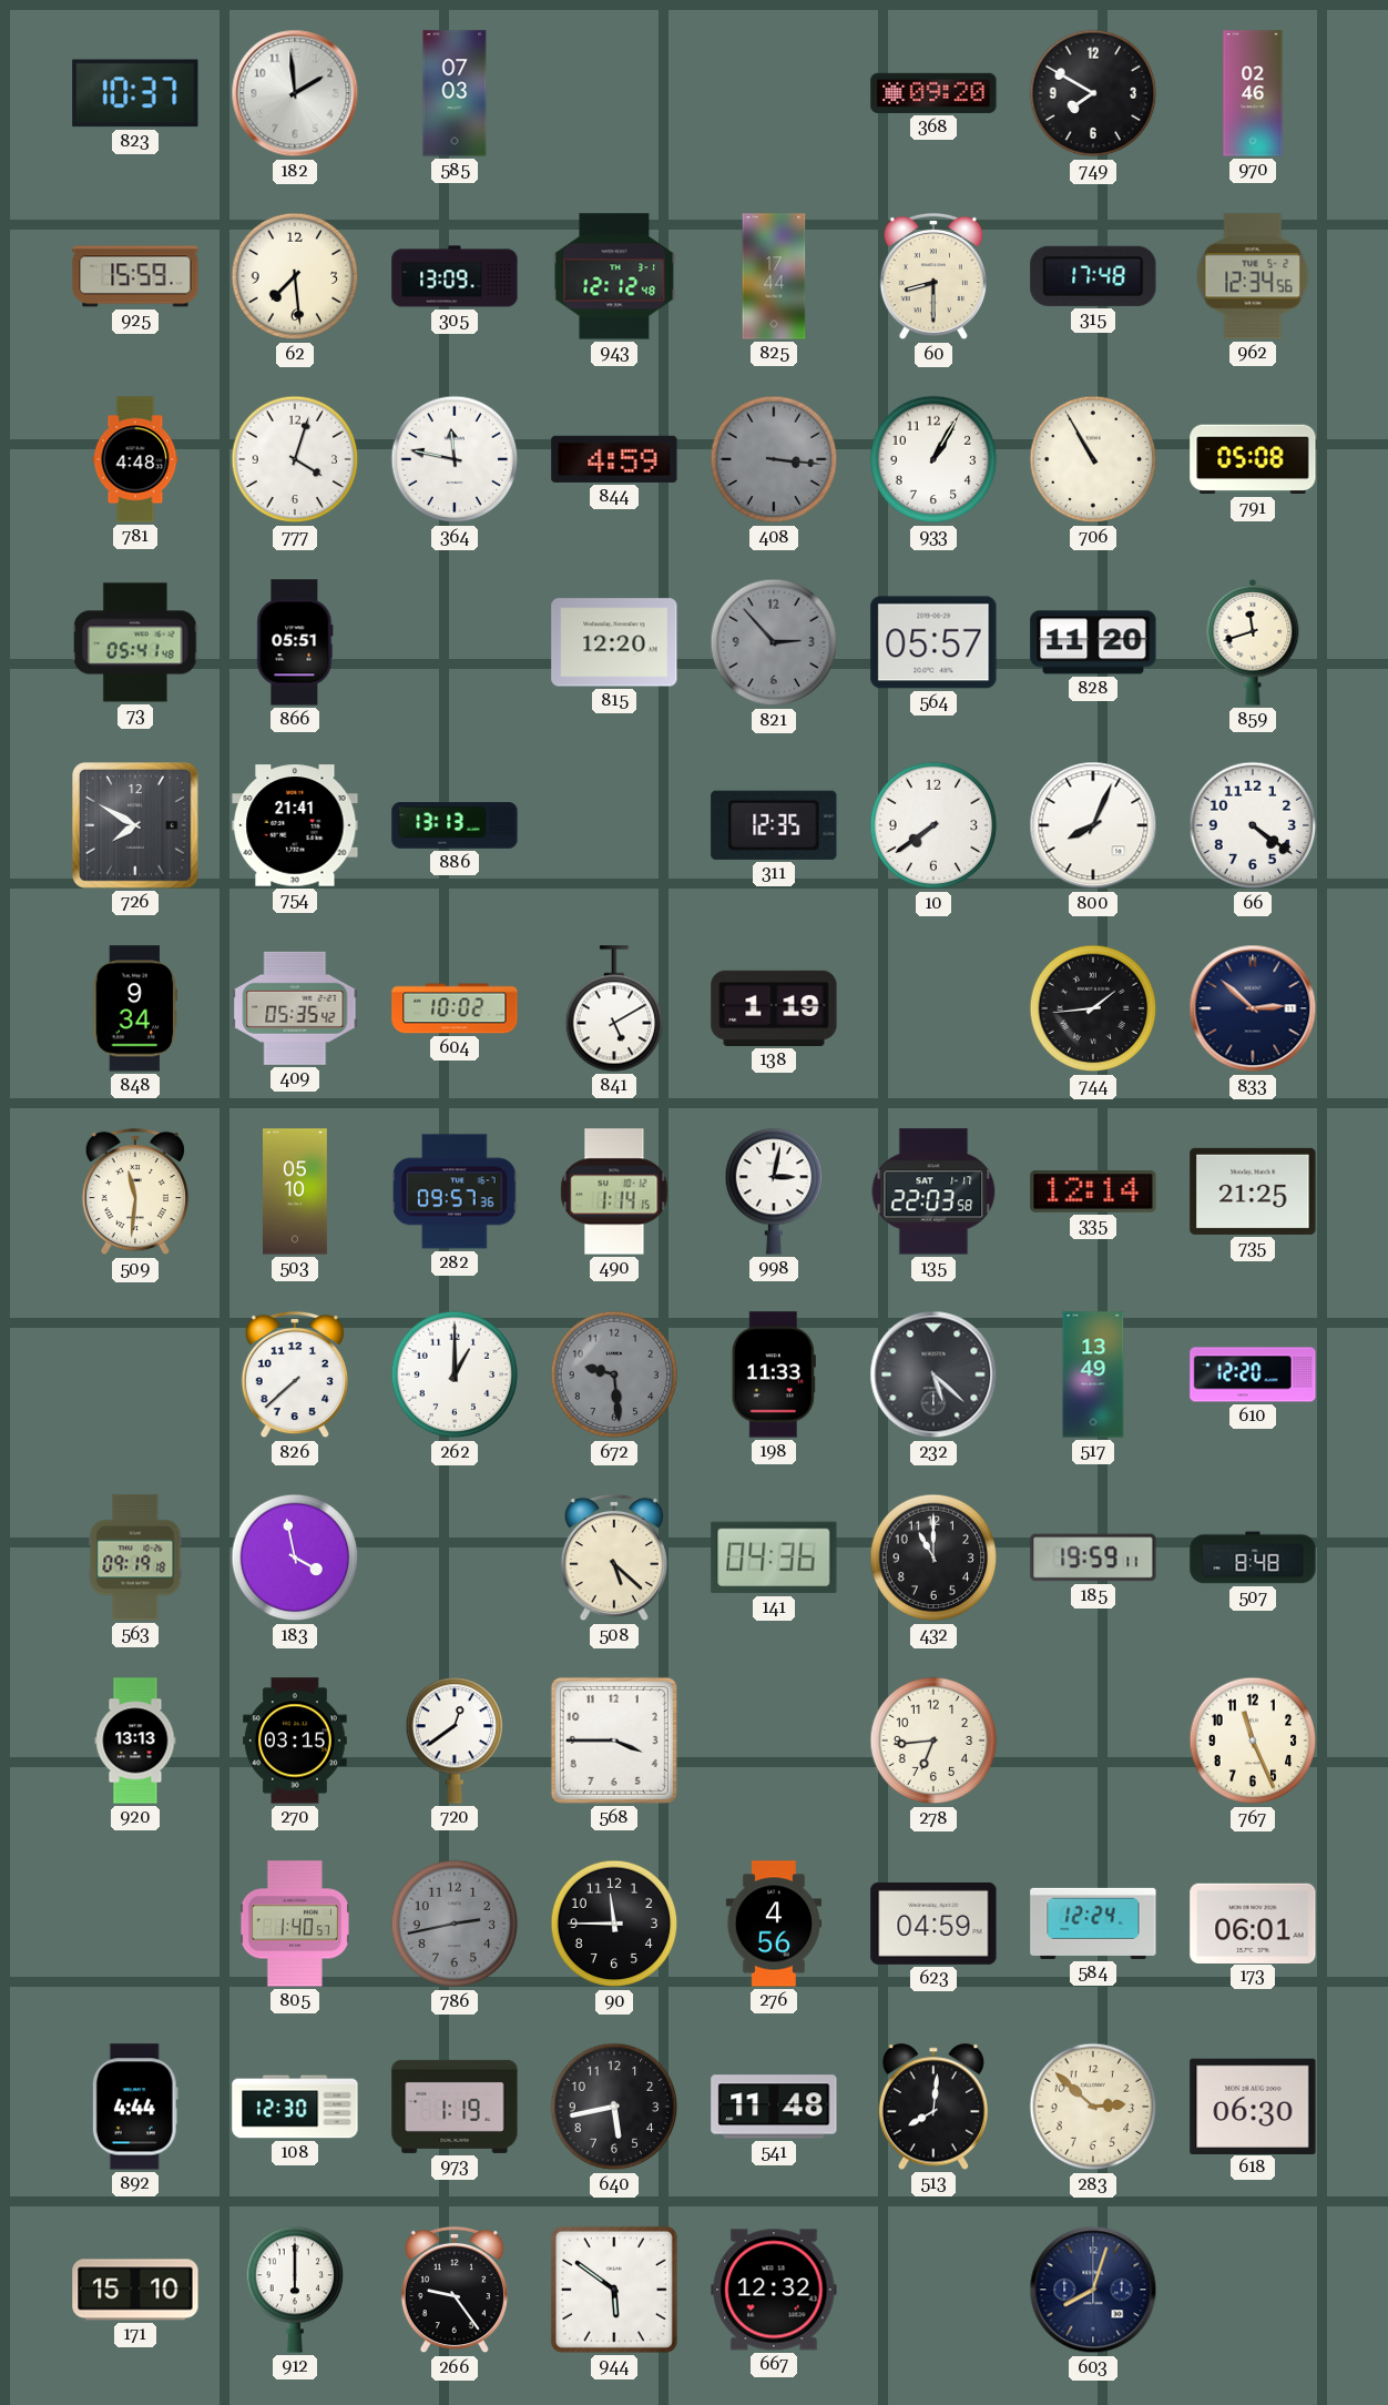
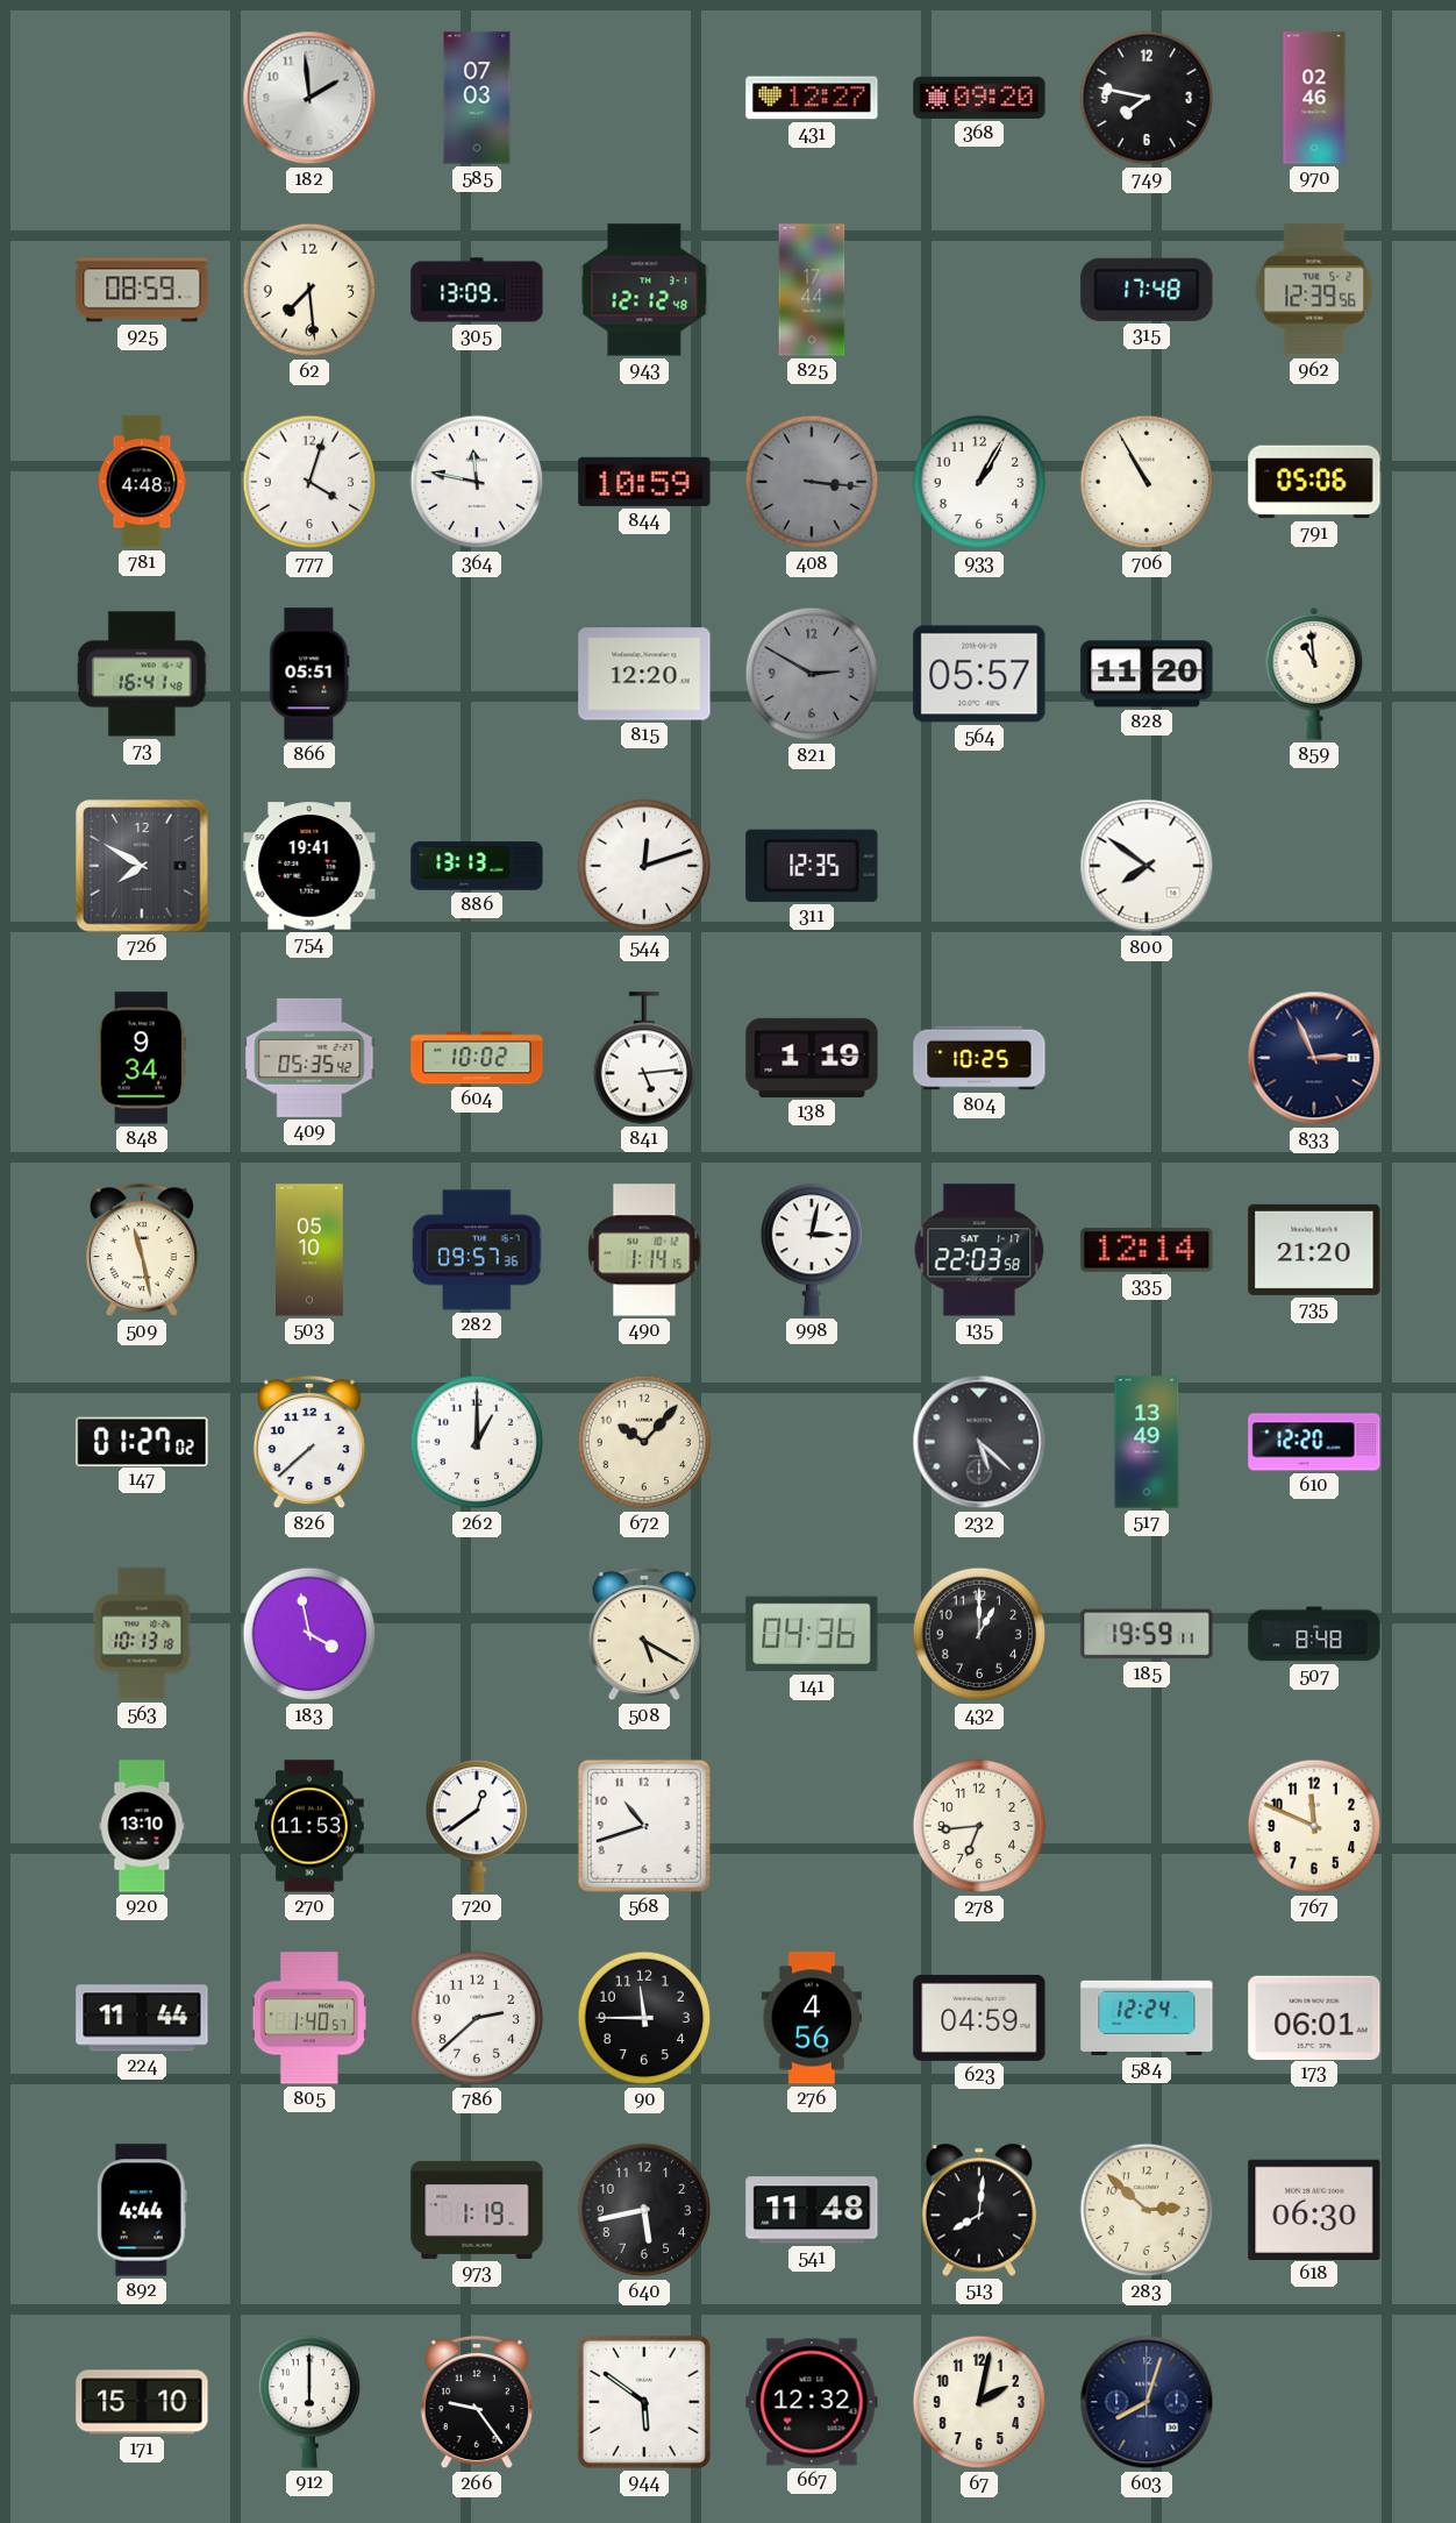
823: 10:37 -> none (135, 93)
431: none -> 12:27 (812, 98)
749: 7:50 -> 7:47 (1147, 98)
925: 15:59 -> 08:59 (142, 290)
60: 8:30 -> none (933, 276)
962: 12:34 -> 12:39 (1314, 290)
844: 4:59 -> 10:59 (644, 482)
791: 05:08 -> 05:06 (1314, 482)
73: 05:41 -> 16:41 (143, 674)
821: 2:53 -> 2:50 (812, 674)
859: 11:42 -> 10:59 (1314, 674)
754: 21:41 -> 19:41 (309, 866)
544: none -> 12:12 (644, 866)
10: 7:39 -> none (933, 825)
800: 8:04 -> 7:51 (1147, 866)
66: 4:21 -> none (1253, 825)
841: 5:10 -> 5:14 (644, 1058)
804: none -> 10:25 (979, 1058)
744: 1:44 -> none (1093, 1008)
833: 2:52 -> 2:56 (1314, 1058)
509: 11:31 -> 11:28 (142, 1250)
735: 21:25 -> 21:20 (1314, 1250)
147: none -> 01:27 (142, 1441)
672: 9:29 -> 10:07 (644, 1442)
672 dial: grey -> cream (644, 1442)
198: 11:33 -> none (774, 1374)
563: 09:19 -> 10:13 (142, 1634)
508: 5:22 -> 5:20 (644, 1634)
432: 11:00 -> 1:00 (979, 1634)
920: 13:13 -> 13:10 (142, 1826)
270: 03:15 -> 11:53 (309, 1826)
568: 3:45 -> 10:42 (644, 1826)
767: 11:26 -> 11:49 (1314, 1826)
224: none -> 11:44 (142, 2018)
786: 2:43 -> 2:38 (477, 2018)
786 dial: grey -> white (477, 2018)
108: 12:30 -> none (295, 2107)
67: none -> 2:02 (979, 2402)
